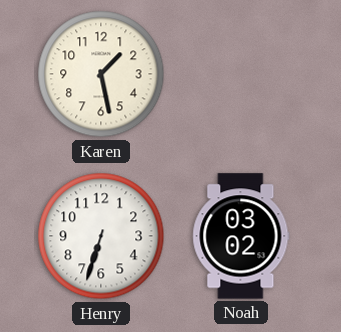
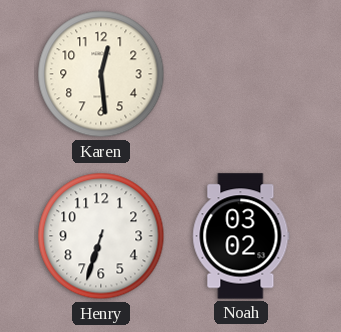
Karen: 1:28 -> 12:29 (101, 74)
